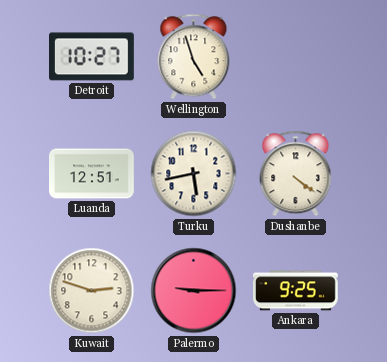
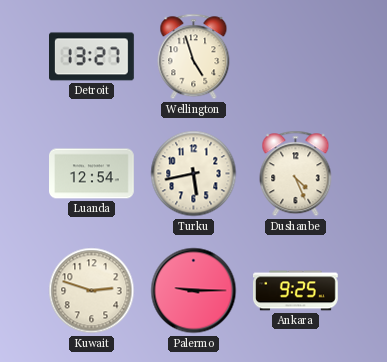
Detroit: 10:27 -> 13:27 (92, 57)
Luanda: 12:51 -> 12:54 (92, 174)
Dushanbe: 4:21 -> 4:26 (296, 174)
